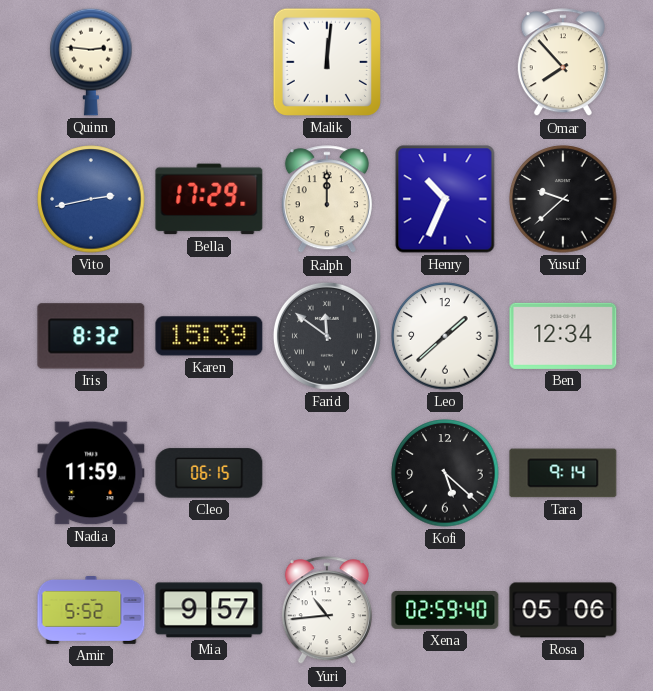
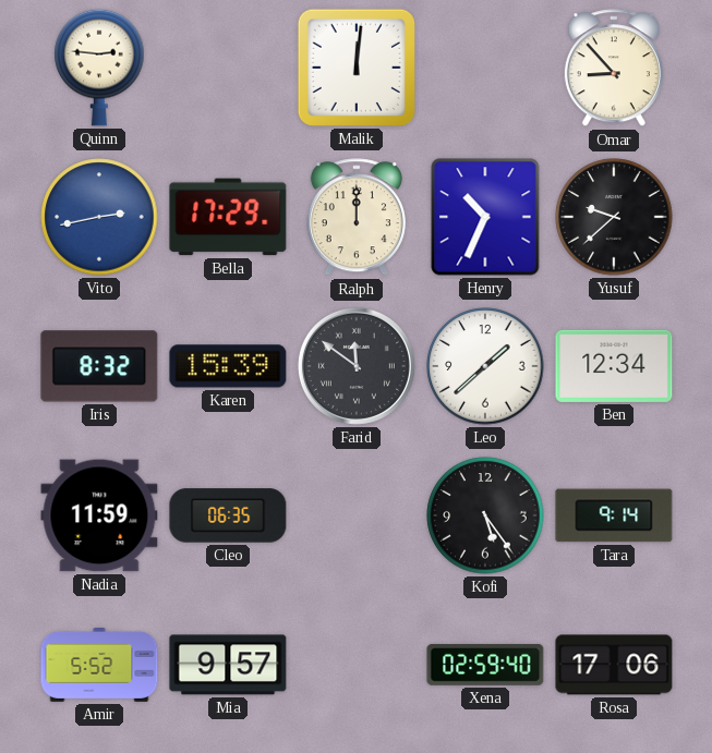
Omar: 7:53 -> 8:53 (614, 69)
Cleo: 06:15 -> 06:35 (228, 515)
Kofi: 5:22 -> 5:24 (485, 515)
Yuri: 10:44 -> none (327, 611)
Rosa: 05:06 -> 17:06 (614, 665)
